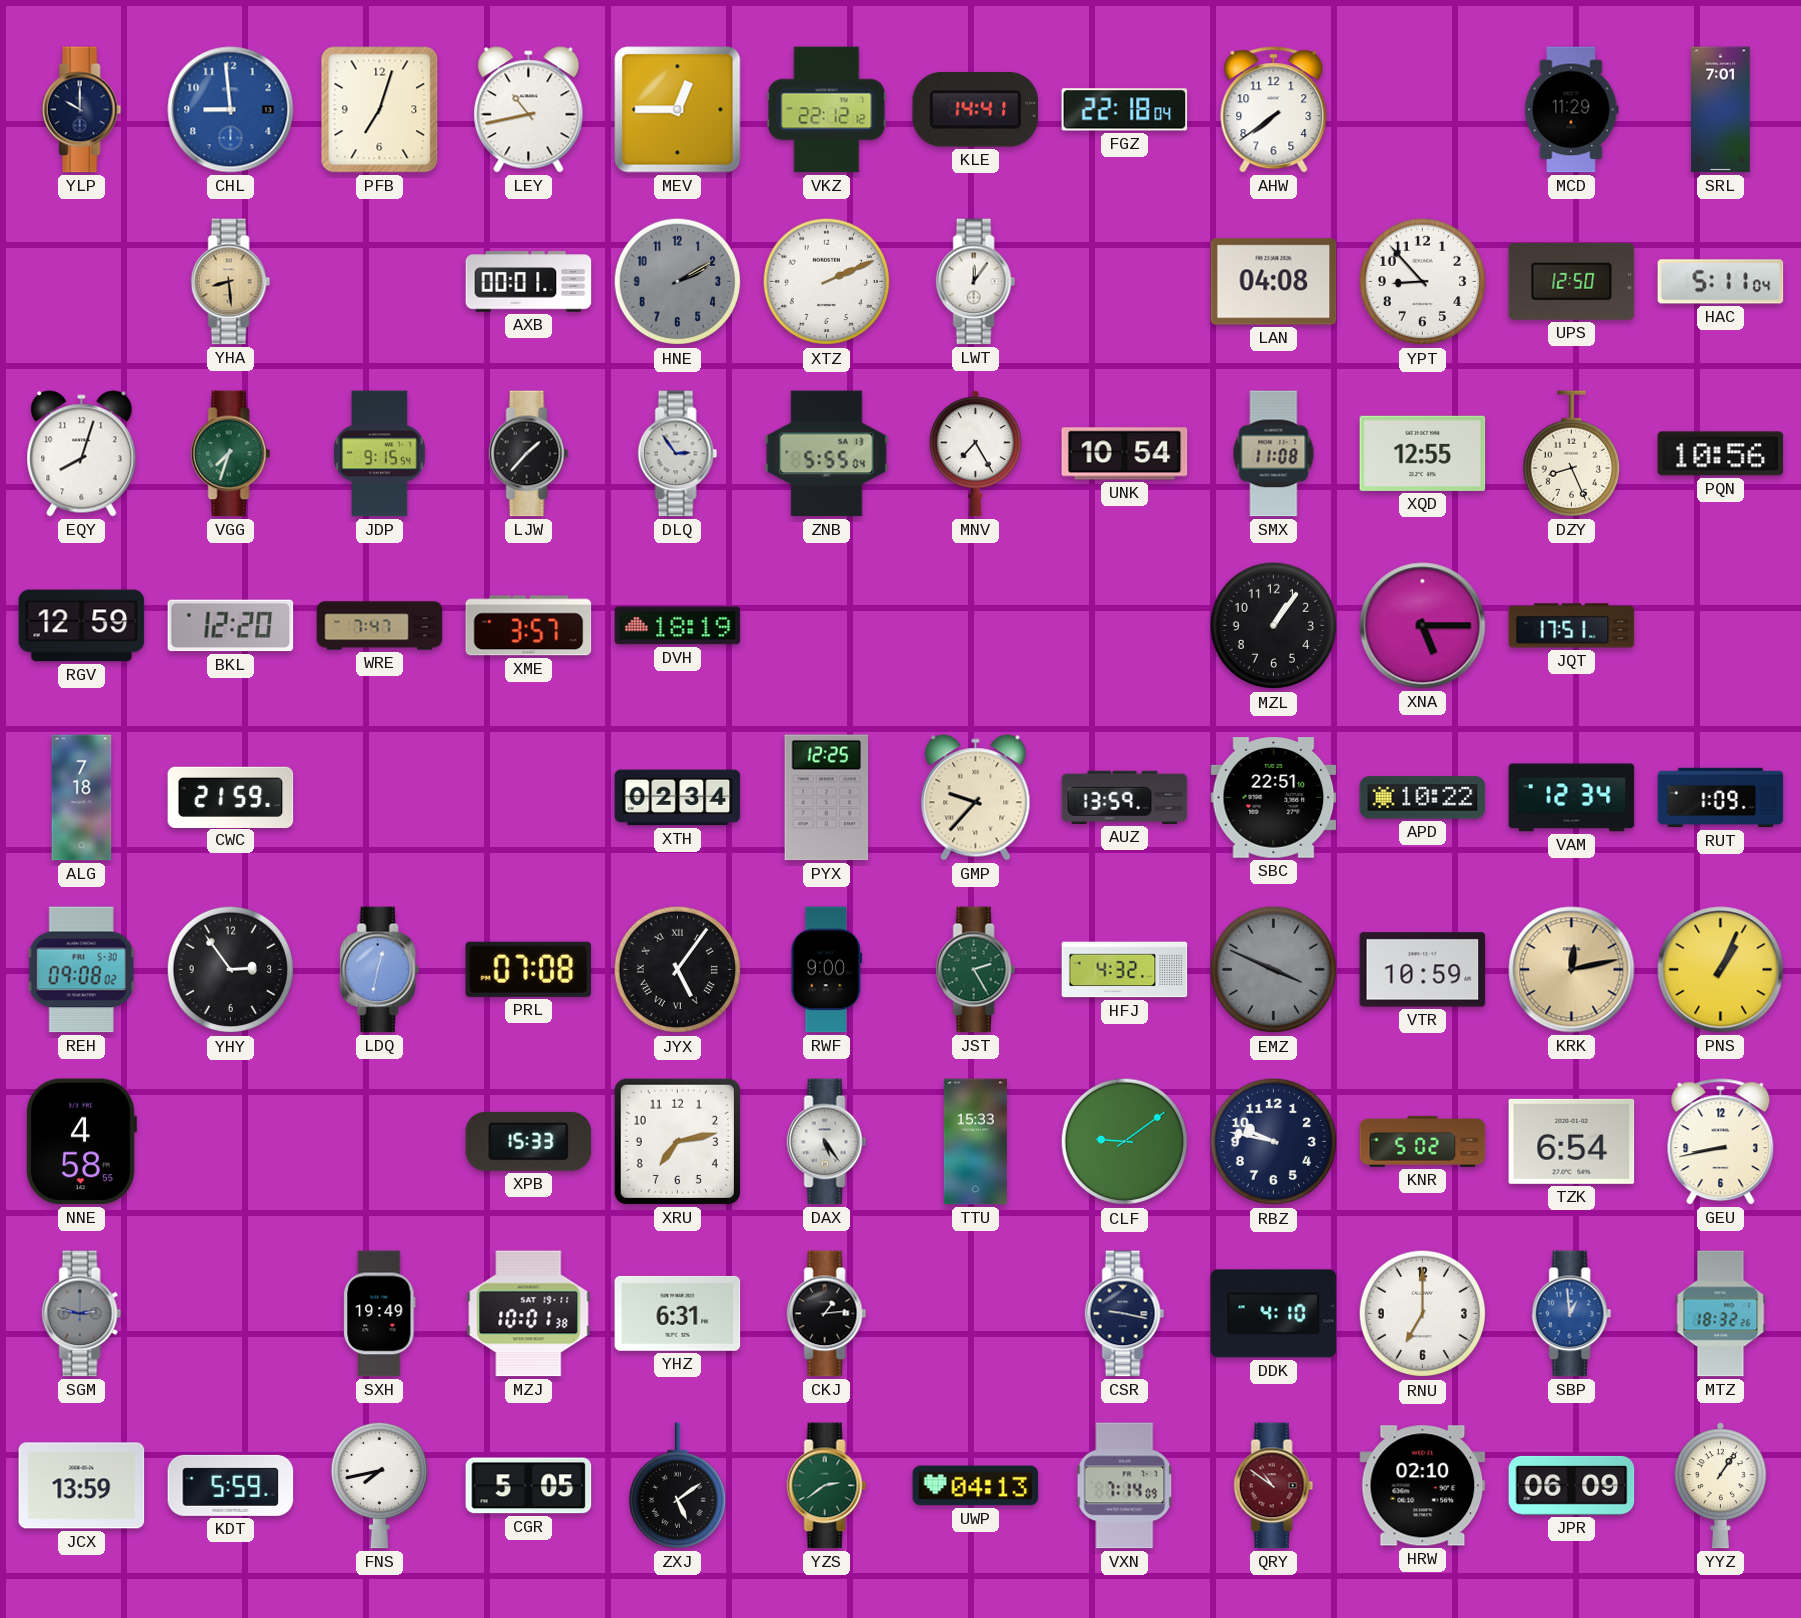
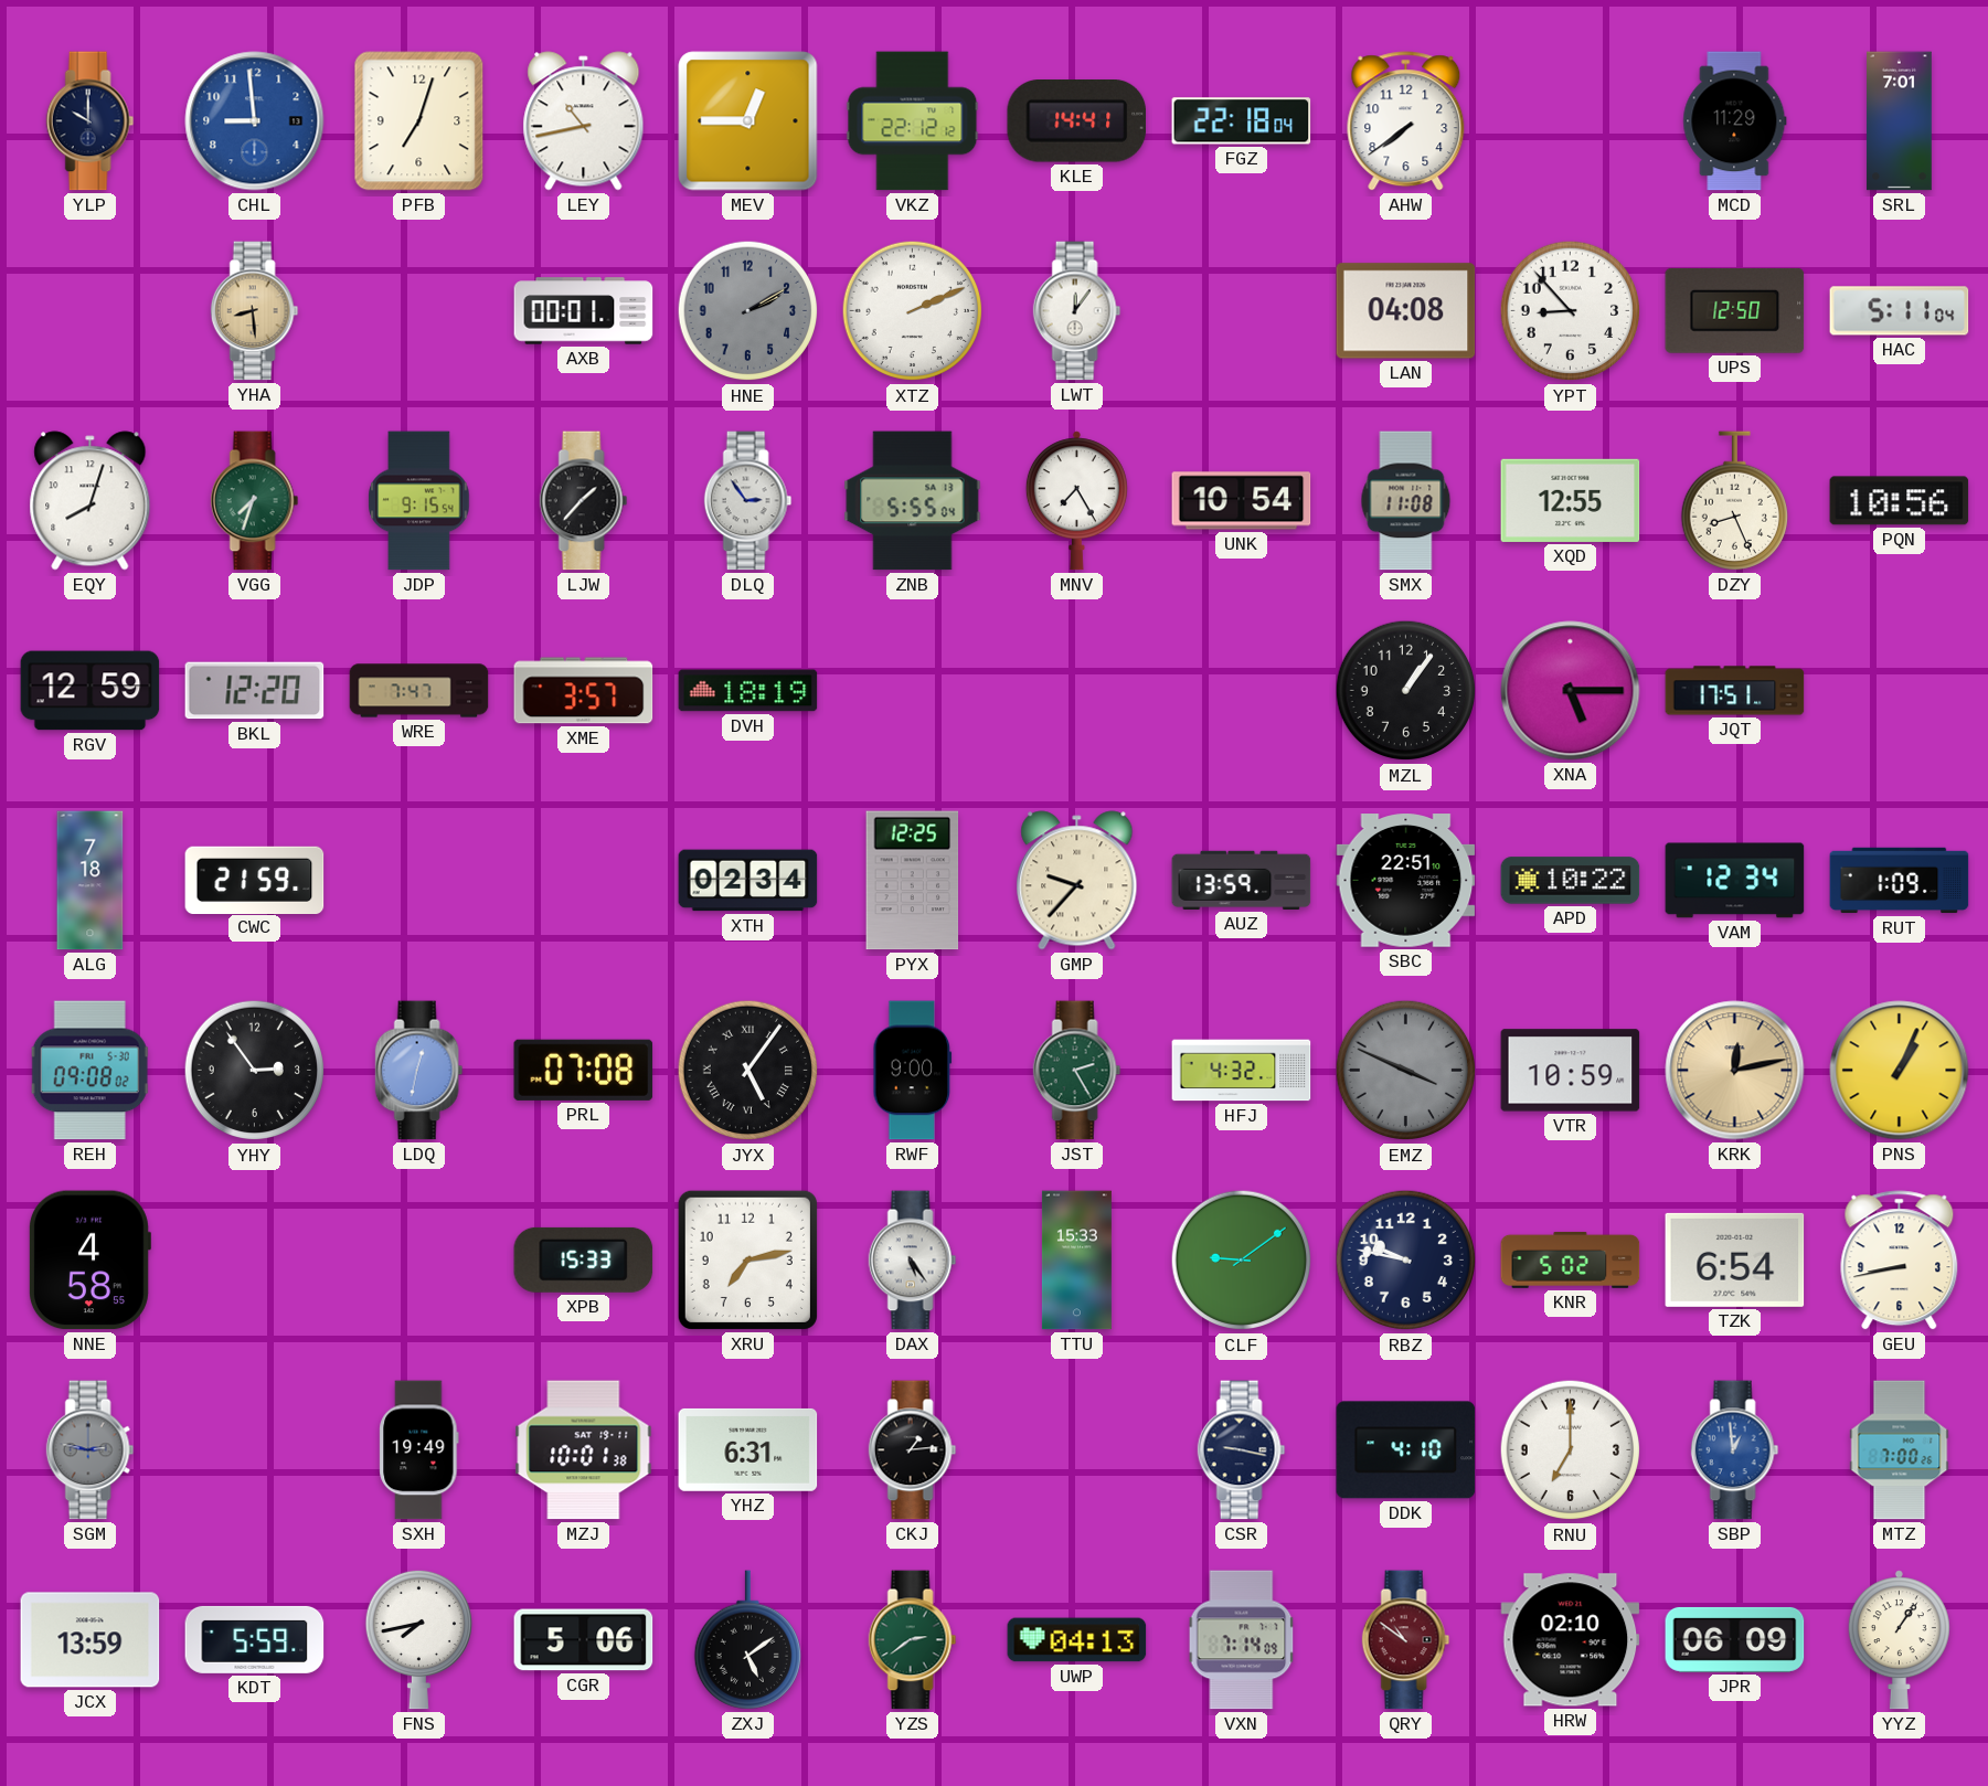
MTZ: 18:32 -> 7:00 (1900, 1450)
CGR: 5:05 -> 5:06 (584, 1640)
